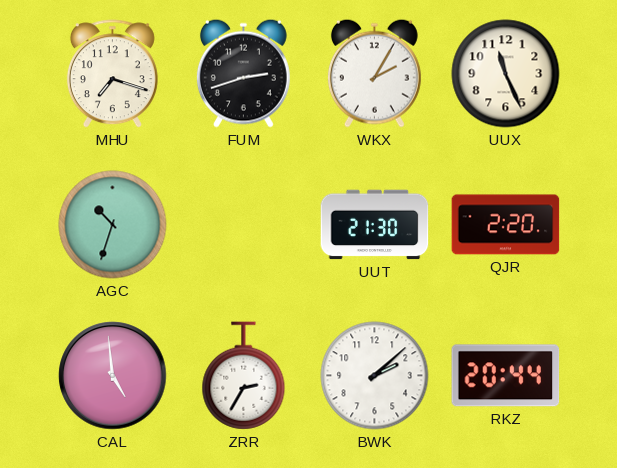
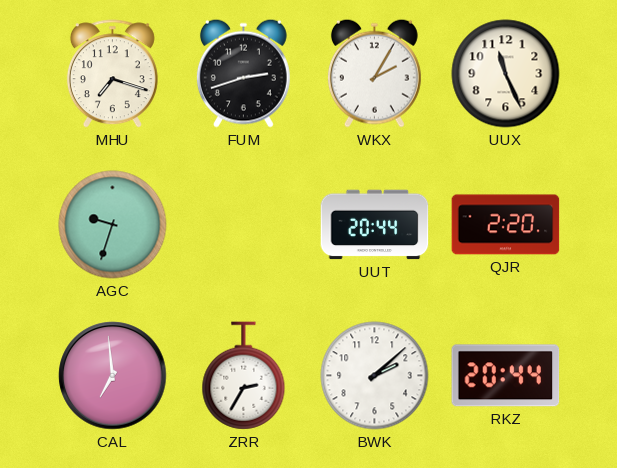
AGC: 10:33 -> 9:33 (113, 225)
UUT: 21:30 -> 20:44 (375, 225)
CAL: 4:59 -> 6:59 (113, 376)
